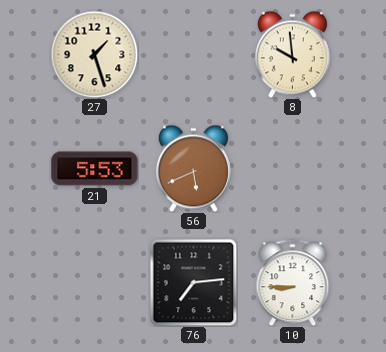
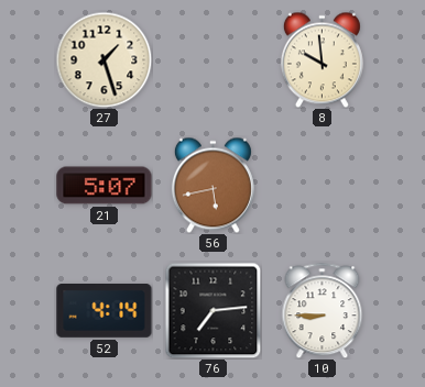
21: 5:53 -> 5:07 (105, 186)
56: 5:41 -> 5:43 (212, 185)
52: none -> 4:14 (105, 311)
